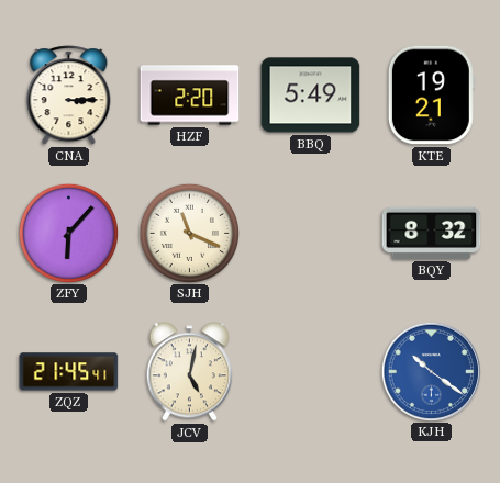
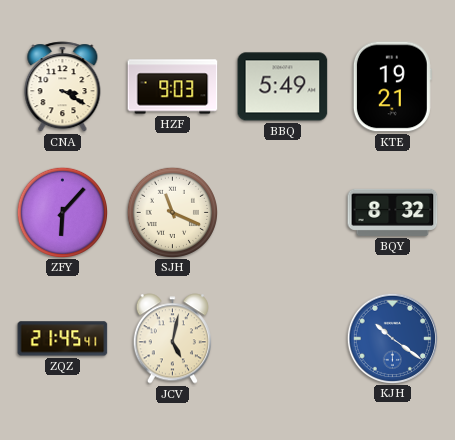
CNA: 3:15 -> 3:20 (63, 87)
HZF: 2:20 -> 9:03 (173, 87)
